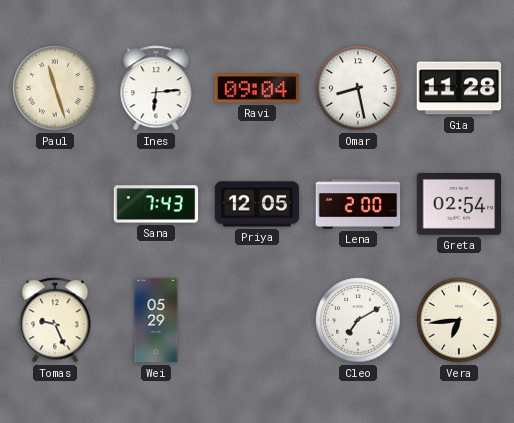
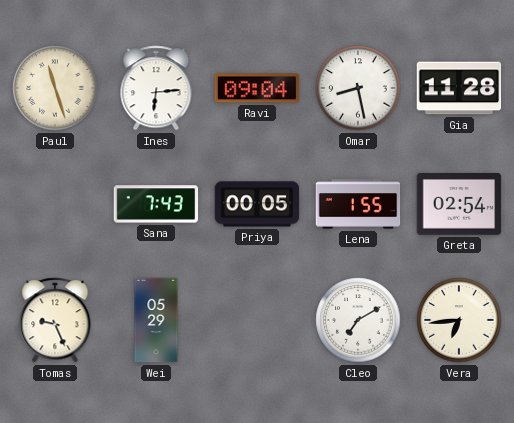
Priya: 12:05 -> 00:05 (257, 204)
Lena: 2:00 -> 1:55 (358, 204)
